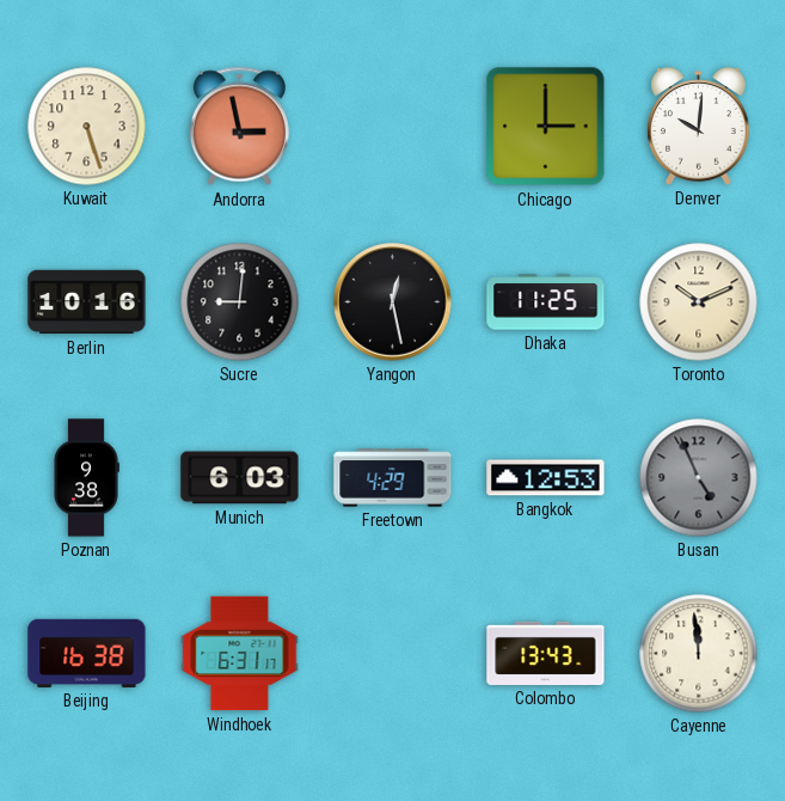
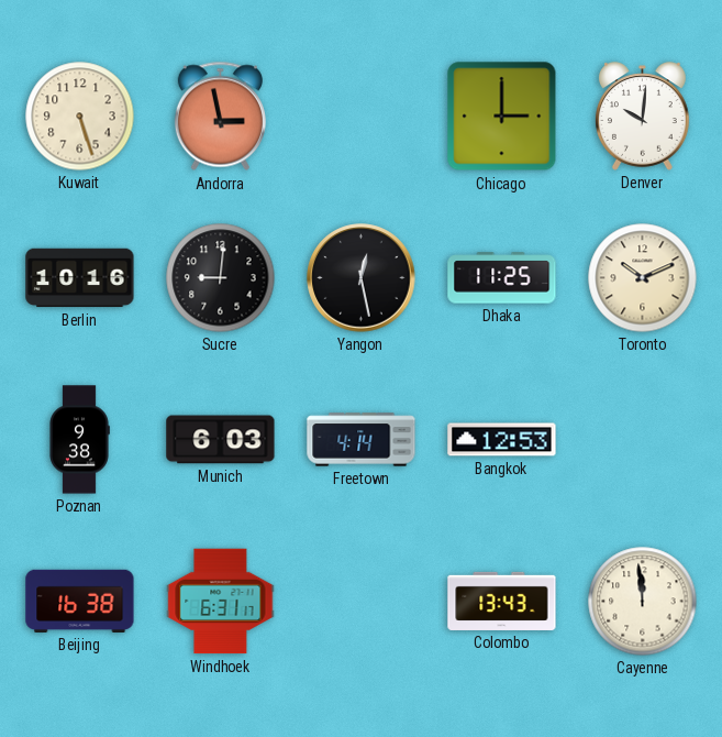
Freetown: 4:29 -> 4:14 (362, 440)
Busan: 4:56 -> none (699, 478)
